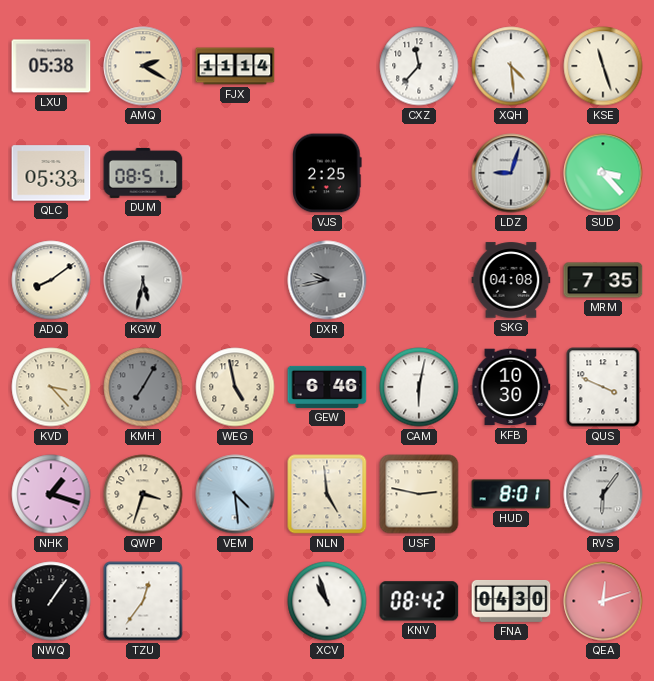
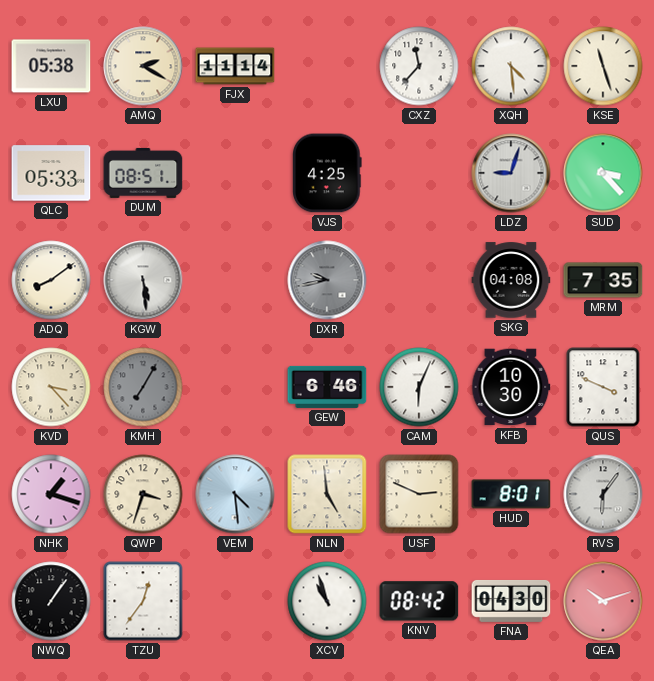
VJS: 2:25 -> 4:25 (328, 173)
KGW: 5:32 -> 5:29 (143, 280)
WEG: 4:58 -> none (235, 387)
CAM: 6:02 -> 6:04 (419, 387)
USF: 2:47 -> 2:49 (419, 494)
QEA: 12:12 -> 10:12 (603, 601)
